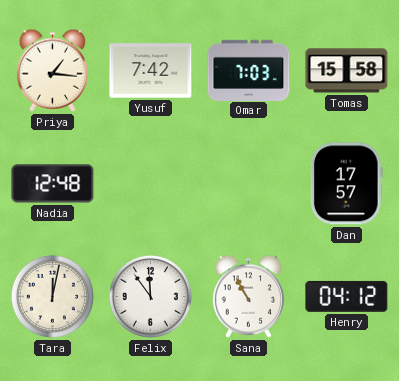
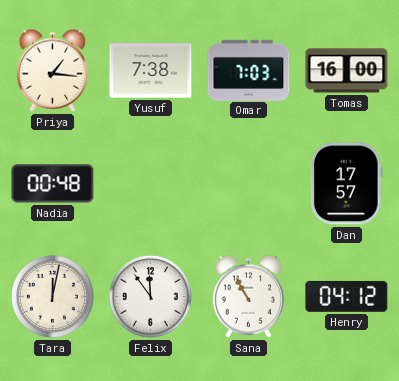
Yusuf: 7:42 -> 7:38 (151, 71)
Tomas: 15:58 -> 16:00 (347, 71)
Nadia: 12:48 -> 00:48 (53, 184)
